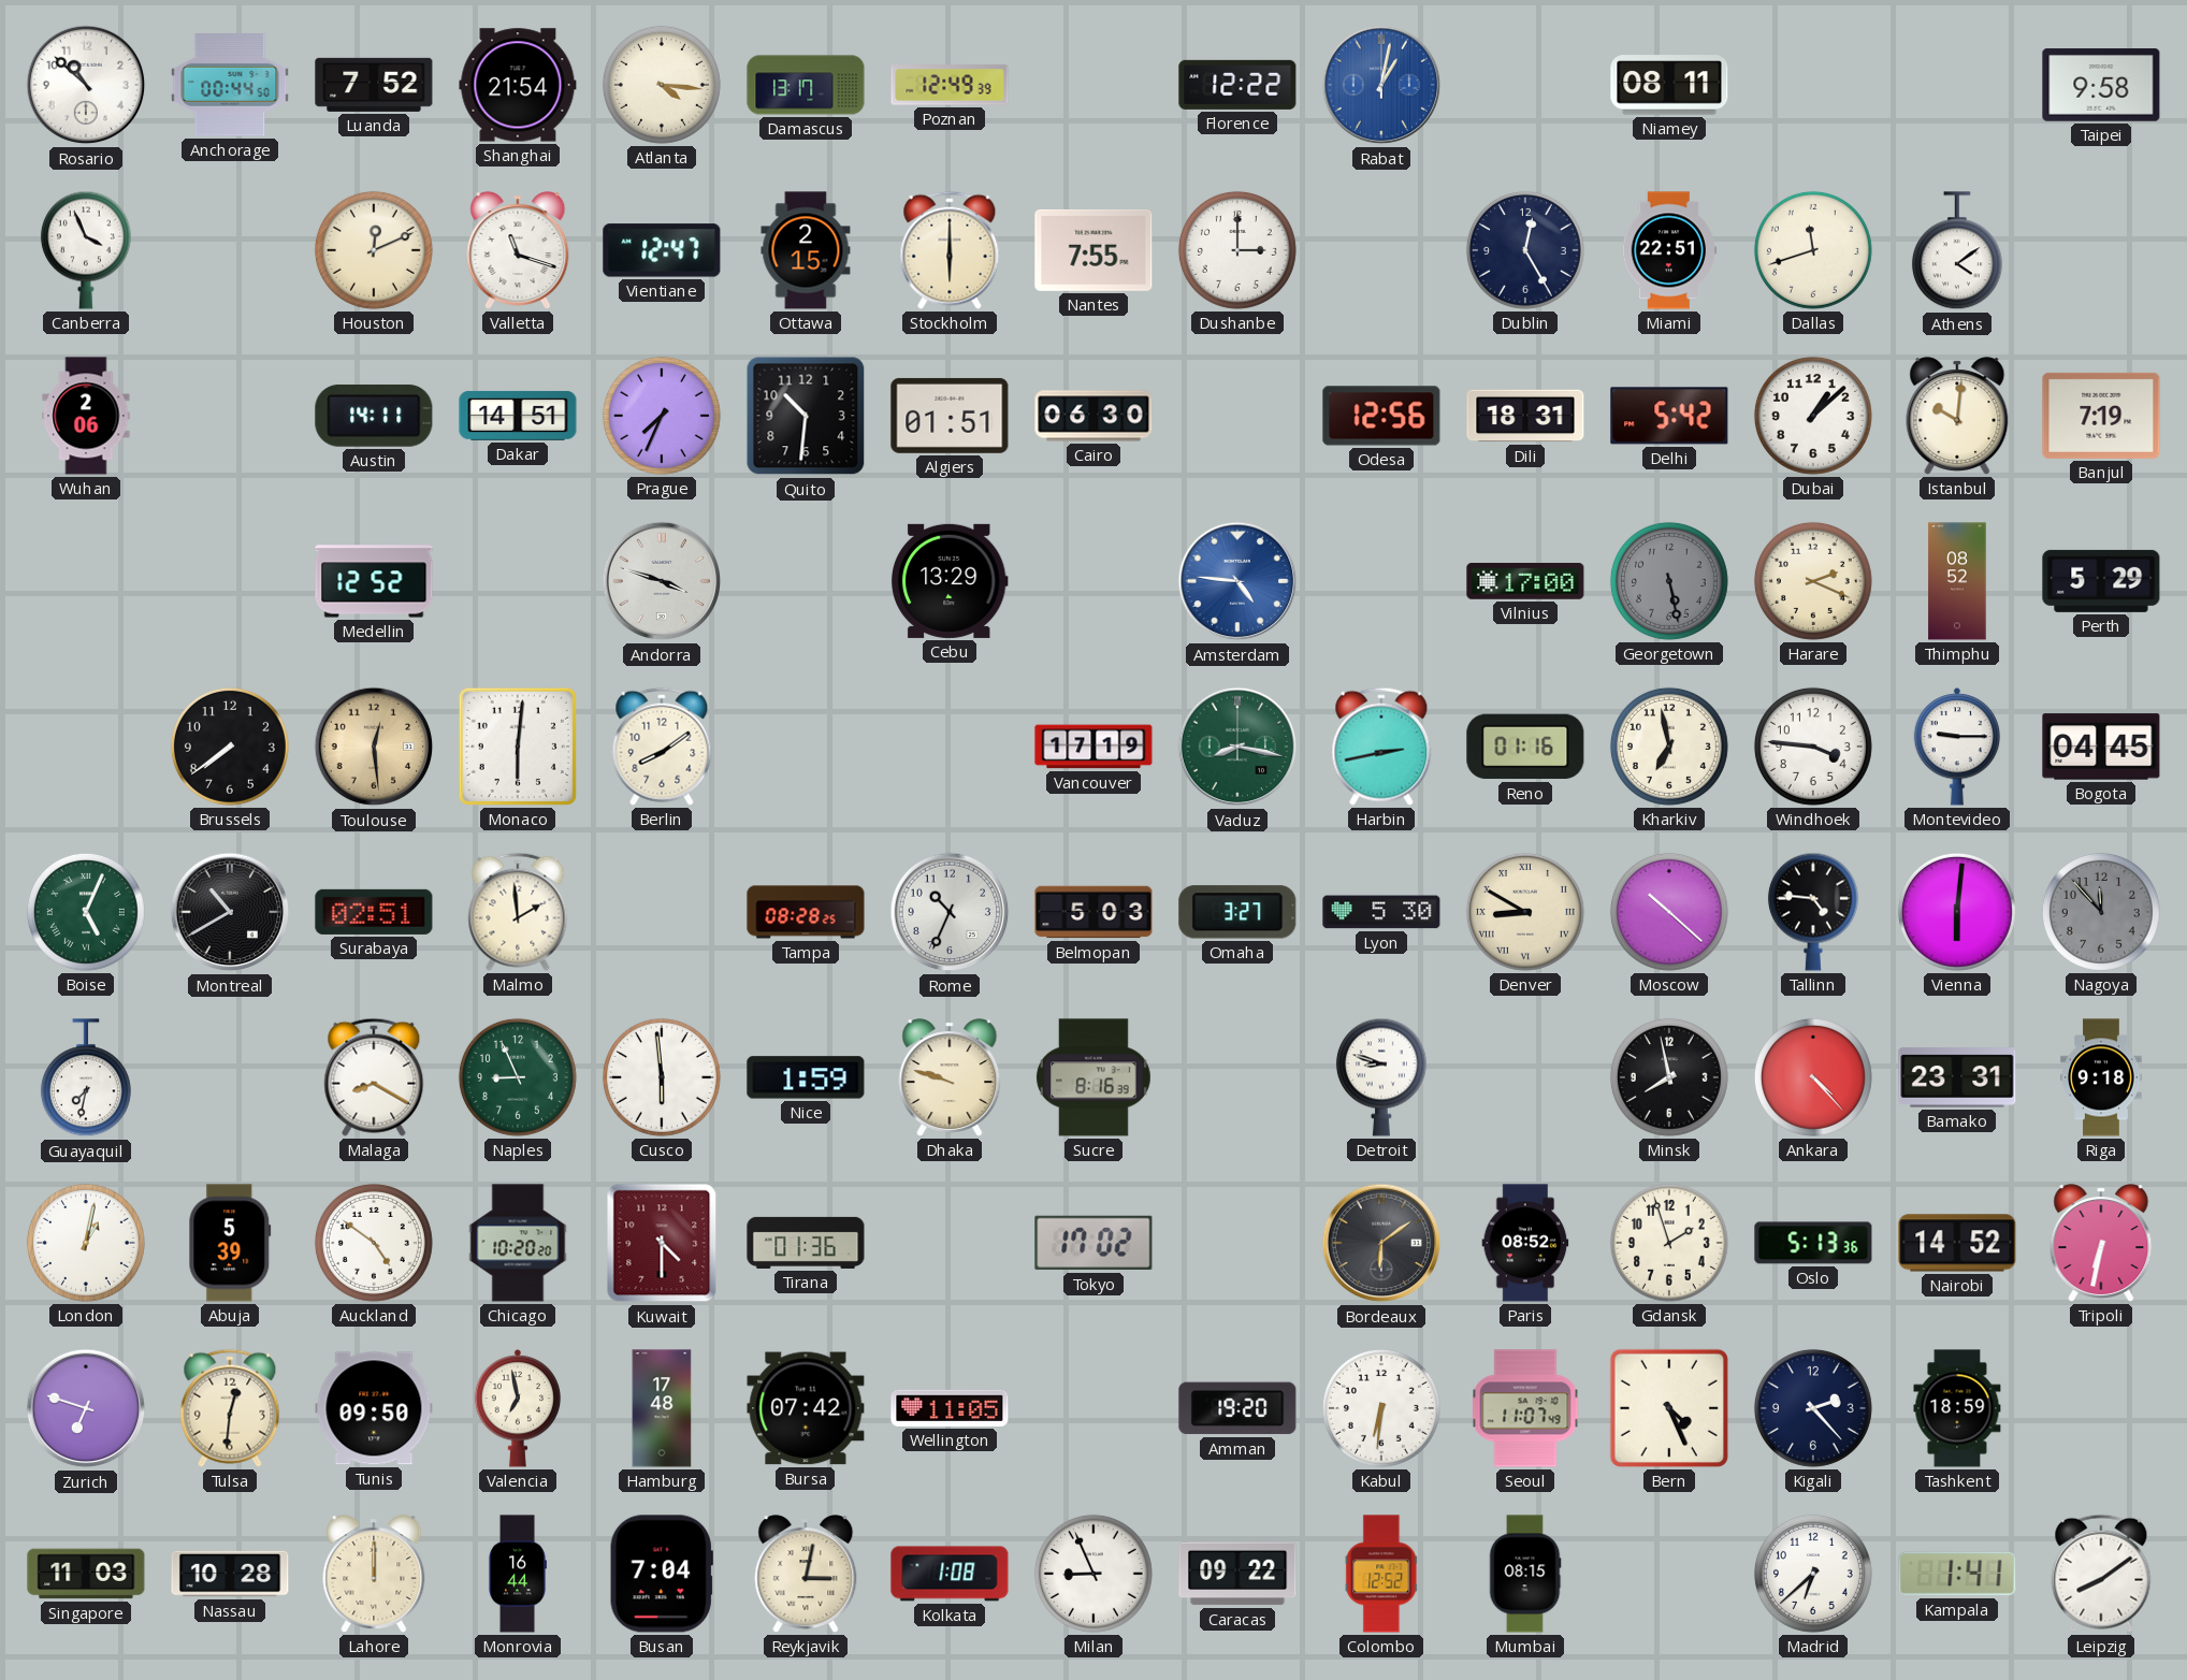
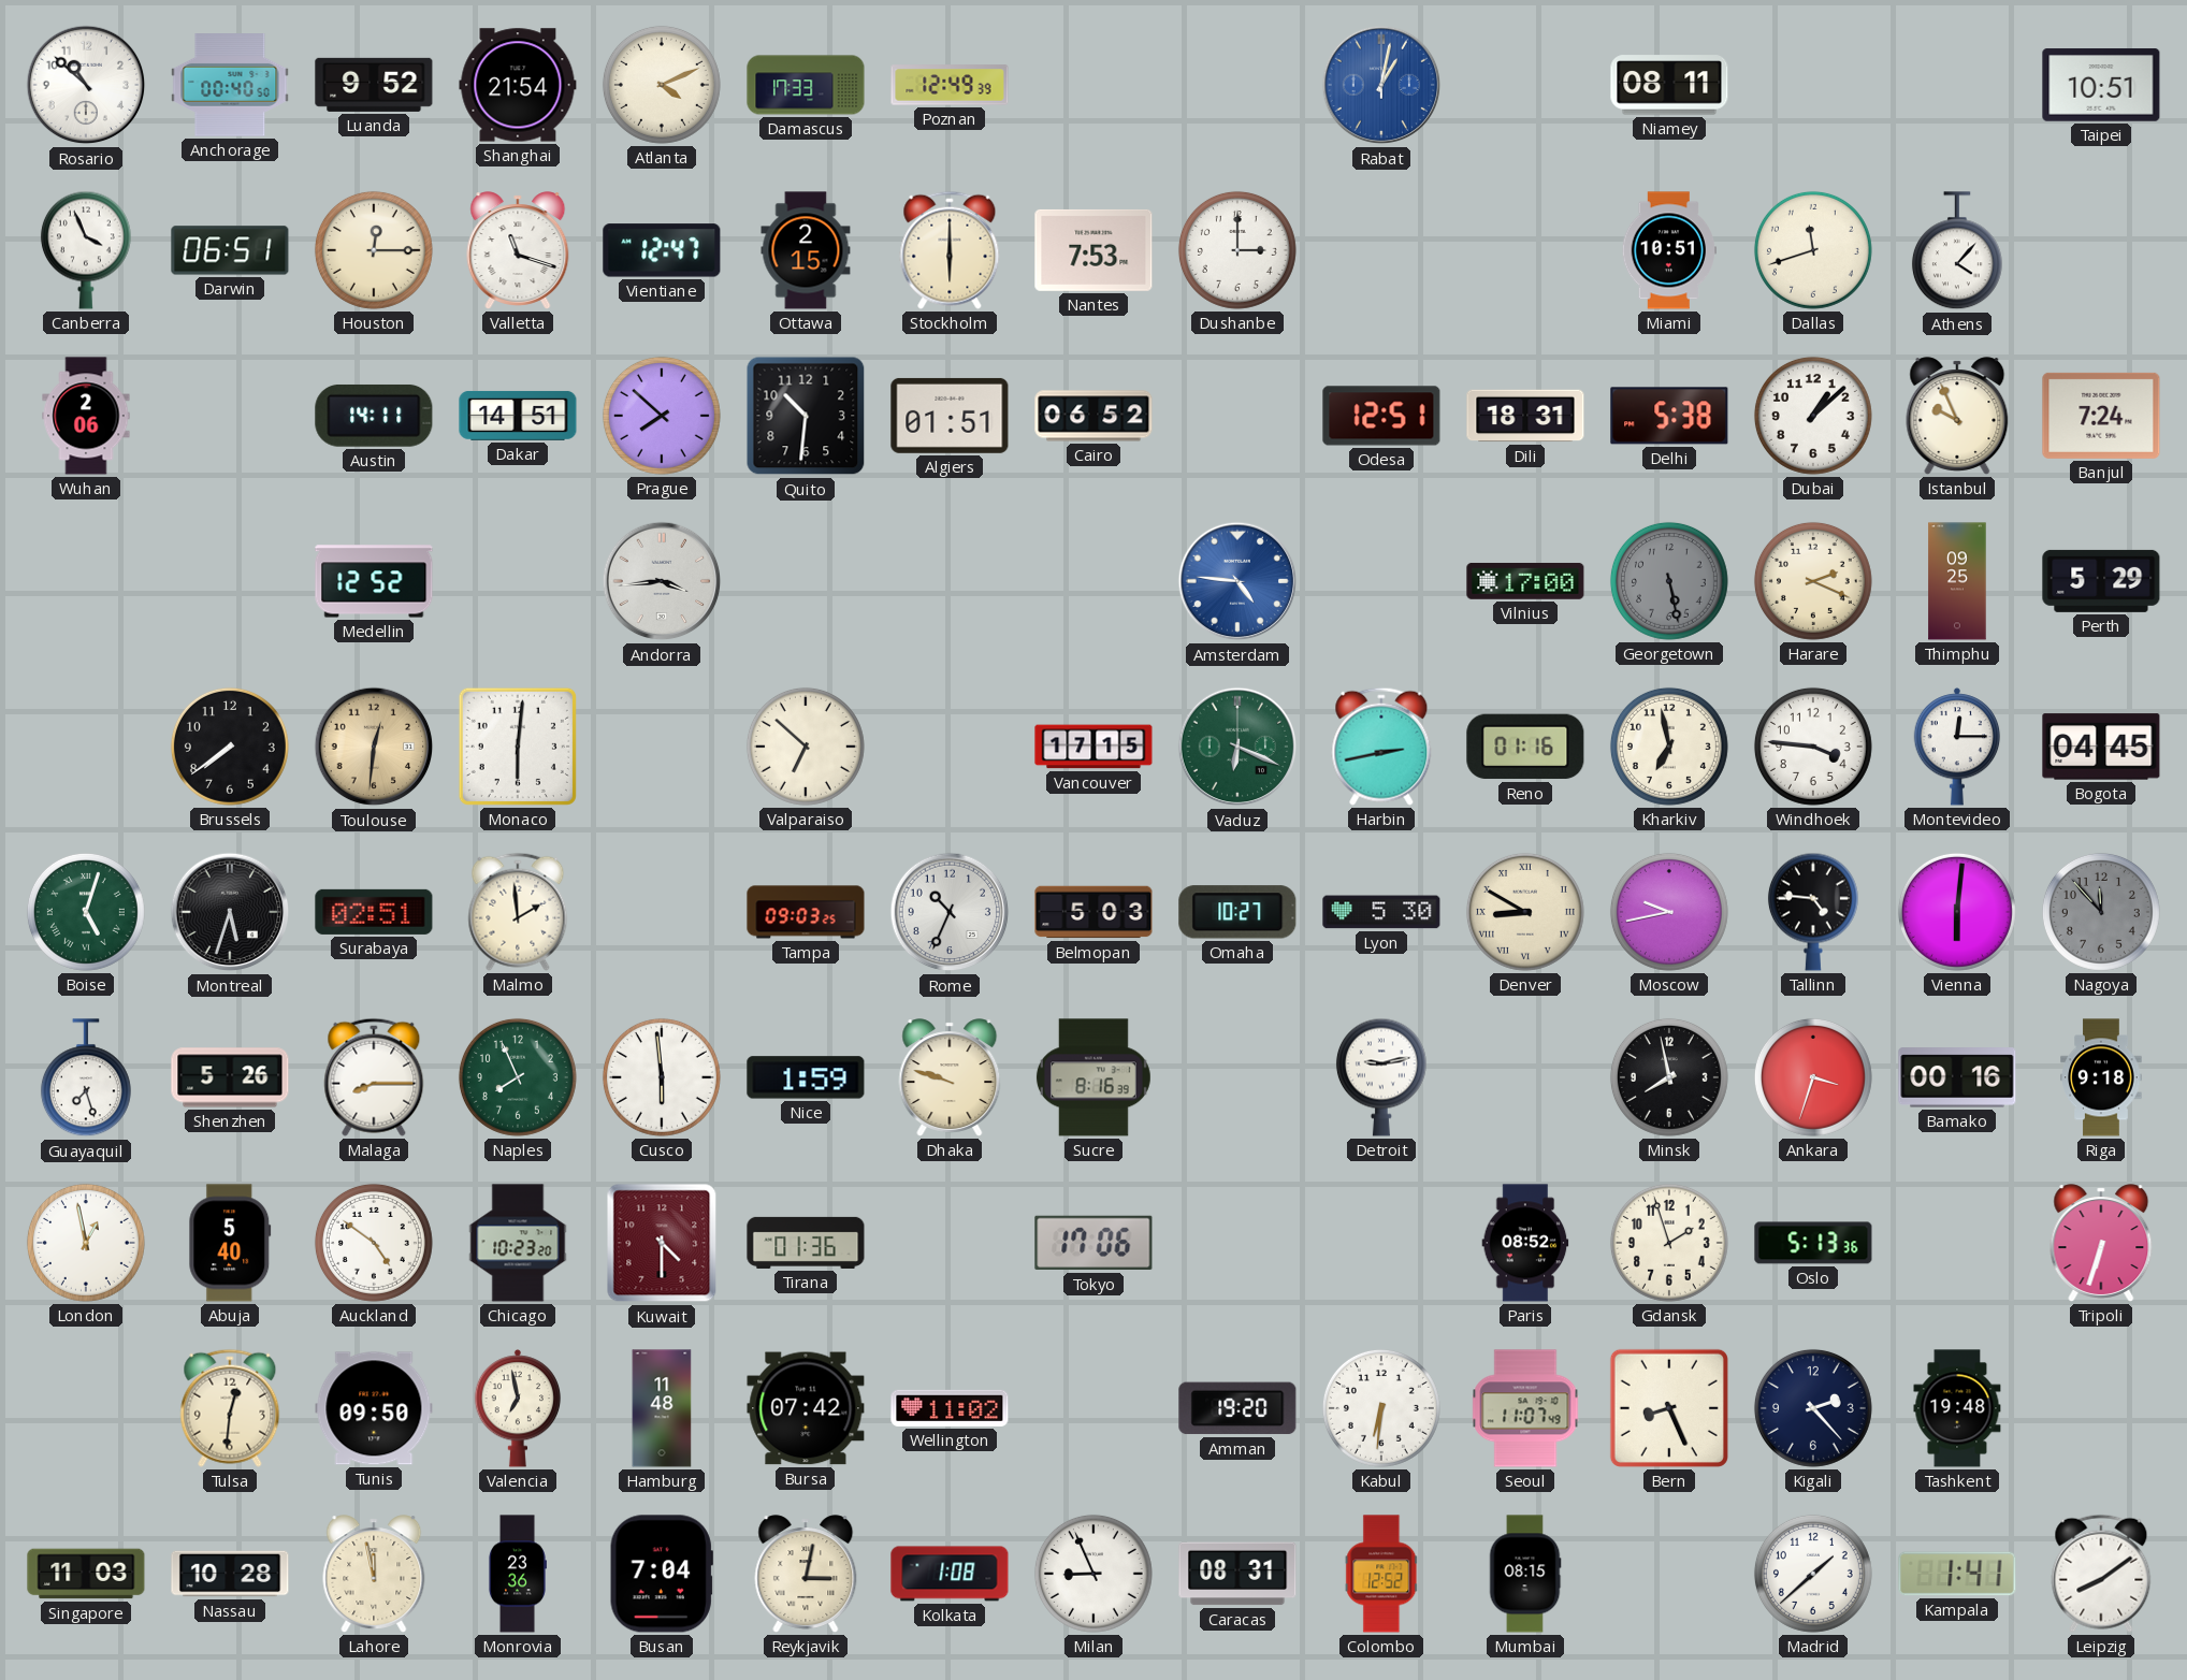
Anchorage: 00:44 -> 00:40 (230, 86)
Luanda: 7:52 -> 9:52 (374, 85)
Atlanta: 4:16 -> 4:11 (662, 85)
Damascus: 13:17 -> 17:33 (806, 85)
Florence: 12:22 -> none (1237, 85)
Taipei: 9:58 -> 10:51 (2101, 85)
Darwin: none -> 06:51 (230, 250)
Houston: 12:11 -> 12:15 (374, 250)
Nantes: 7:55 -> 7:53 (1093, 250)
Dublin: 12:25 -> none (1525, 250)
Miami: 22:51 -> 10:51 (1668, 250)
Athens: 4:09 -> 4:07 (1957, 251)
Prague: 7:34 -> 7:52 (662, 416)
Cairo: 06:30 -> 06:52 (1093, 416)
Odesa: 12:56 -> 12:51 (1381, 416)
Delhi: 5:42 -> 5:38 (1669, 416)
Istanbul: 10:01 -> 9:56 (1957, 416)
Banjul: 7:19 -> 7:24 (2101, 416)
Andorra: 3:48 -> 3:44 (662, 581)
Cebu: 13:29 -> none (950, 581)
Thimphu: 08:52 -> 09:25 (1957, 581)
Toulouse: 12:29 -> 12:31 (374, 747)
Berlin: 8:09 -> none (662, 747)
Valparaiso: none -> 6:52 (806, 747)
Vancouver: 17:19 -> 17:15 (1093, 747)
Vaduz: 8:17 -> 6:19 (1237, 747)
Montevideo: 9:15 -> 12:15 (1957, 747)
Boise: 5:04 -> 5:03 (86, 912)
Montreal: 10:40 -> 5:33 (230, 912)
Tampa: 08:28 -> 09:03 (806, 912)
Omaha: 3:27 -> 10:27 (1237, 912)
Moscow: 10:22 -> 9:43 (1669, 912)
Guayaquil: 7:32 -> 7:27 (86, 1078)
Shenzhen: none -> 5:26 (230, 1077)
Malaga: 8:20 -> 8:15 (374, 1077)
Naples: 8:56 -> 7:56 (518, 1077)
Detroit: 8:48 -> 9:13 (1381, 1077)
Ankara: 4:23 -> 3:33 (1813, 1077)
Bamako: 23:31 -> 00:16 (1957, 1077)
London: 1:02 -> 12:58 (86, 1243)
Abuja: 5:39 -> 5:40 (230, 1243)
Chicago: 10:20 -> 10:23 (518, 1243)
Tokyo: 17:02 -> 17:06 (1093, 1243)
Bordeaux: 6:09 -> none (1381, 1243)
Nairobi: 14:52 -> none (1957, 1243)
Tripoli: 6:32 -> 6:33 (2101, 1243)
Zurich: 6:48 -> none (86, 1408)
Hamburg: 17:48 -> 11:48 (662, 1408)
Wellington: 11:05 -> 11:02 (950, 1408)
Bern: 4:26 -> 8:26 (1669, 1408)
Tashkent: 18:59 -> 19:48 (1957, 1408)
Lahore: 12:00 -> 11:58 (374, 1574)
Monrovia: 16:44 -> 23:36 (517, 1574)
Caracas: 09:22 -> 08:31 (1237, 1574)
Madrid: 6:38 -> 1:38 (1813, 1574)
